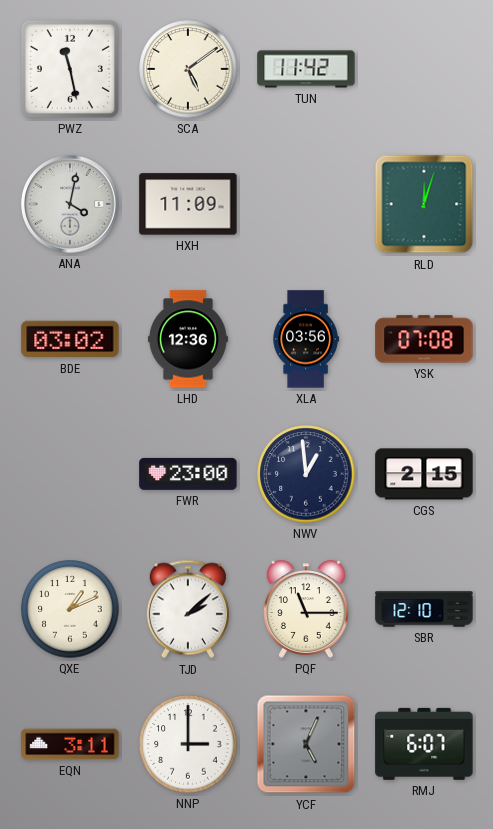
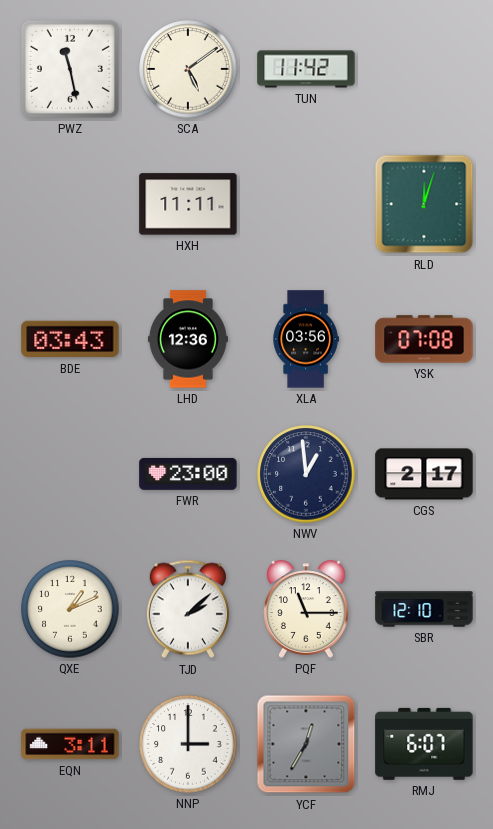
ANA: 4:02 -> none (70, 204)
HXH: 11:09 -> 11:11 (188, 204)
BDE: 03:02 -> 03:43 (70, 339)
CGS: 2:15 -> 2:17 (424, 474)
YCF: 5:04 -> 12:35 (306, 744)
